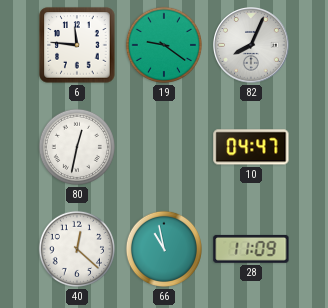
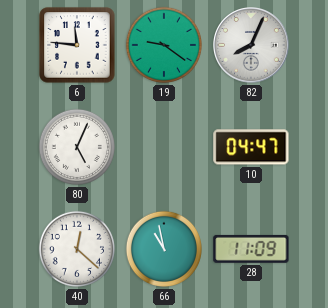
80: 12:32 -> 5:04 (77, 147)
